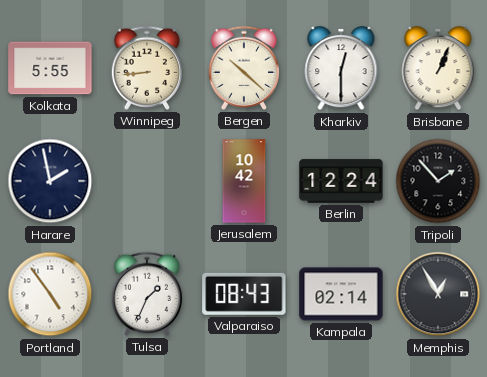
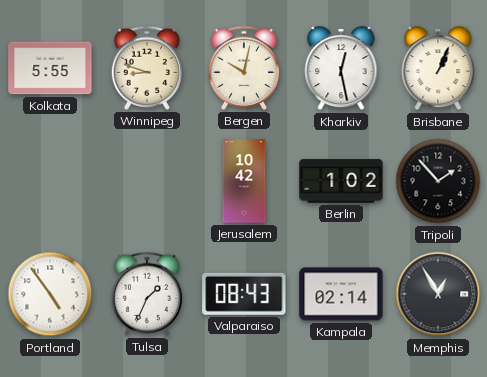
Winnipeg: 8:44 -> 8:48 (146, 68)
Bergen: 10:22 -> 10:02 (243, 68)
Kharkiv: 12:30 -> 12:28 (341, 68)
Harare: 1:58 -> none (50, 181)
Berlin: 12:24 -> 1:02 (341, 181)
